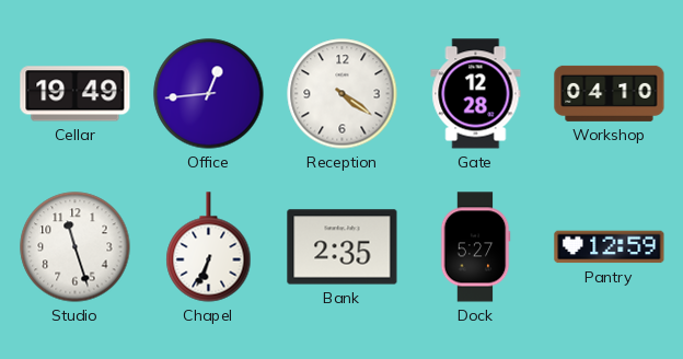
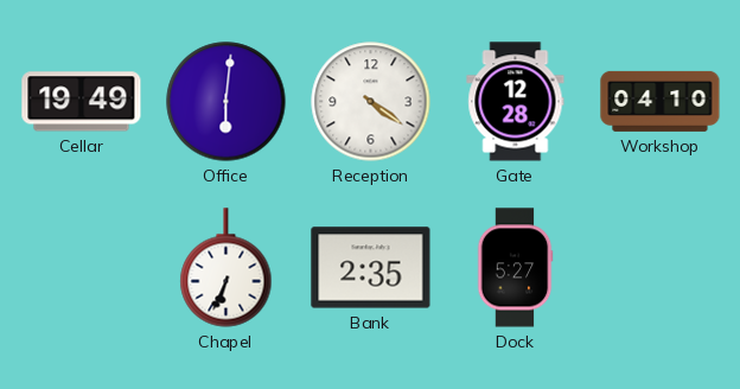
Office: 12:44 -> 6:01 (227, 102)
Studio: 11:27 -> none (76, 247)
Pantry: 12:59 -> none (610, 247)
